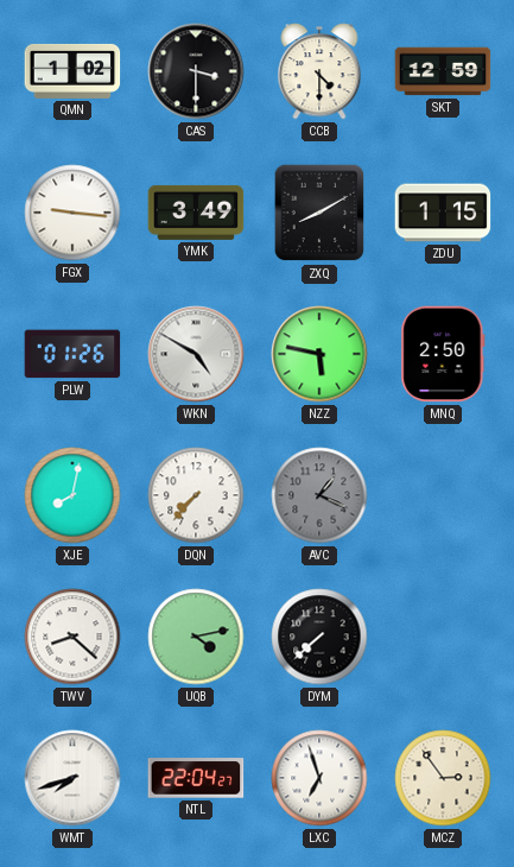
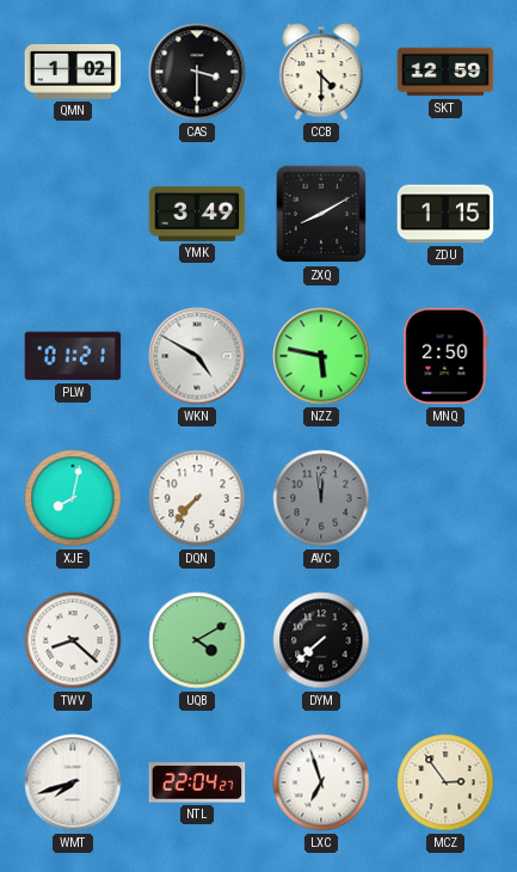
FGX: 9:16 -> none (72, 213)
PLW: 01:26 -> 01:21 (73, 356)
AVC: 1:19 -> 11:59 (321, 498)
UQB: 4:13 -> 4:10 (197, 640)
